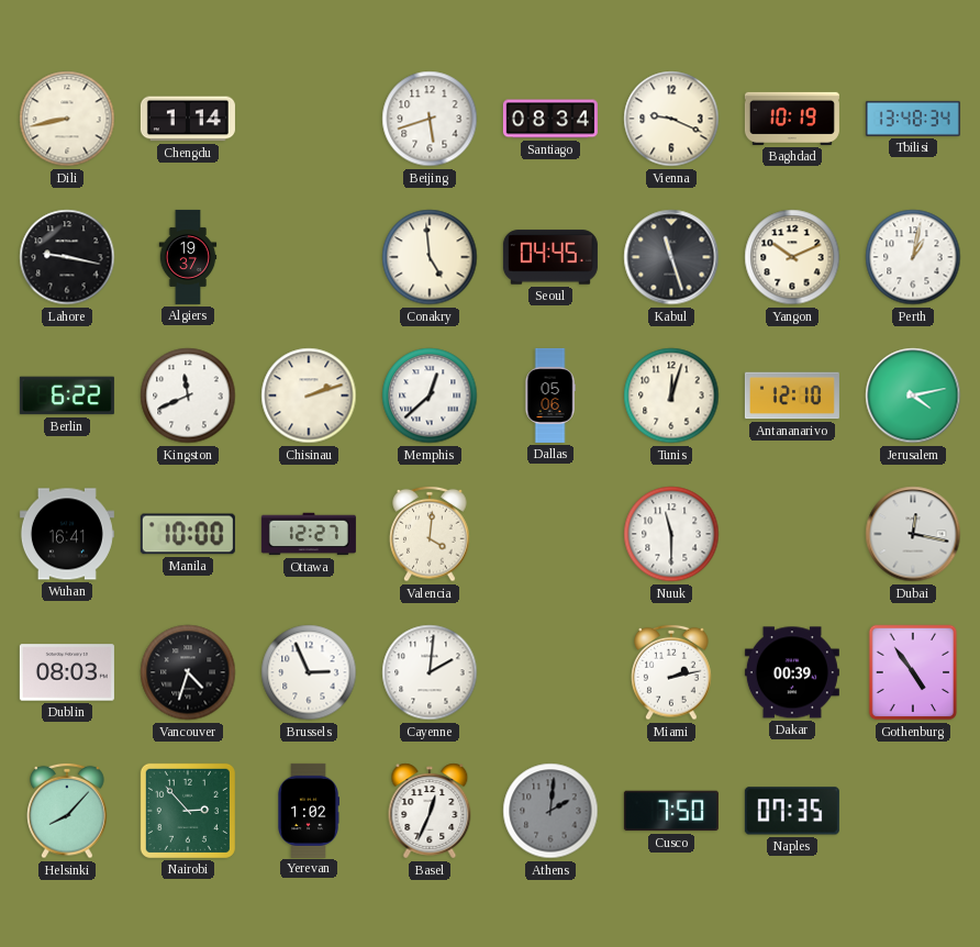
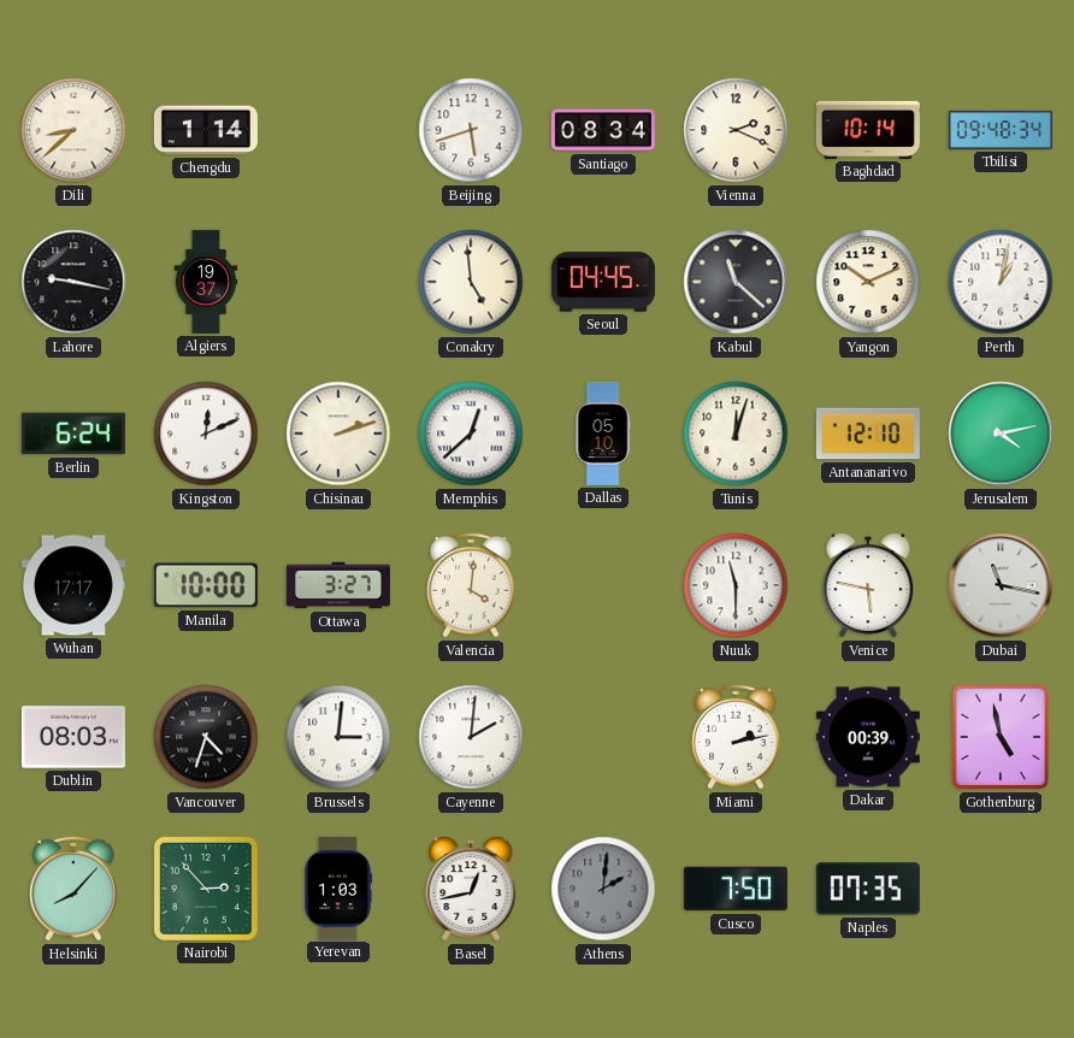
Dili: 8:43 -> 8:38 (73, 130)
Vienna: 9:19 -> 2:19 (736, 130)
Baghdad: 10:19 -> 10:14 (868, 130)
Tbilisi: 13:48 -> 09:48 (1001, 130)
Kabul: 11:27 -> 11:22 (736, 282)
Berlin: 6:22 -> 6:24 (73, 434)
Kingston: 11:41 -> 12:11 (206, 434)
Dallas: 05:06 -> 05:10 (603, 434)
Wuhan: 16:41 -> 17:17 (73, 585)
Ottawa: 12:27 -> 3:27 (338, 585)
Venice: none -> 5:47 (868, 585)
Dubai: 12:17 -> 11:17 (1001, 585)
Brussels: 2:56 -> 3:01 (338, 737)
Gothenburg: 4:54 -> 4:58 (1001, 737)
Yerevan: 1:02 -> 1:03 (338, 889)
Basel: 12:34 -> 12:43 (471, 889)
